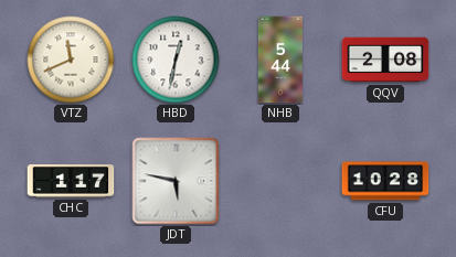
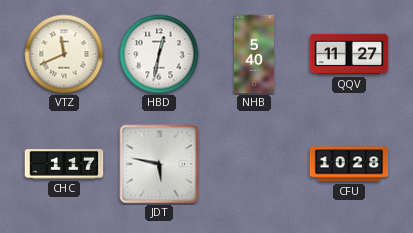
NHB: 5:44 -> 5:40 (254, 54)
QQV: 2:08 -> 11:27 (349, 54)
